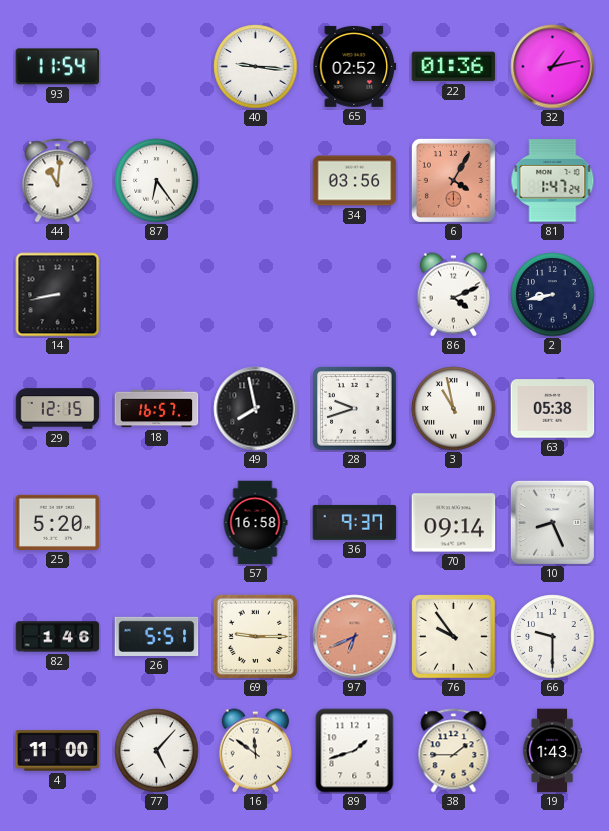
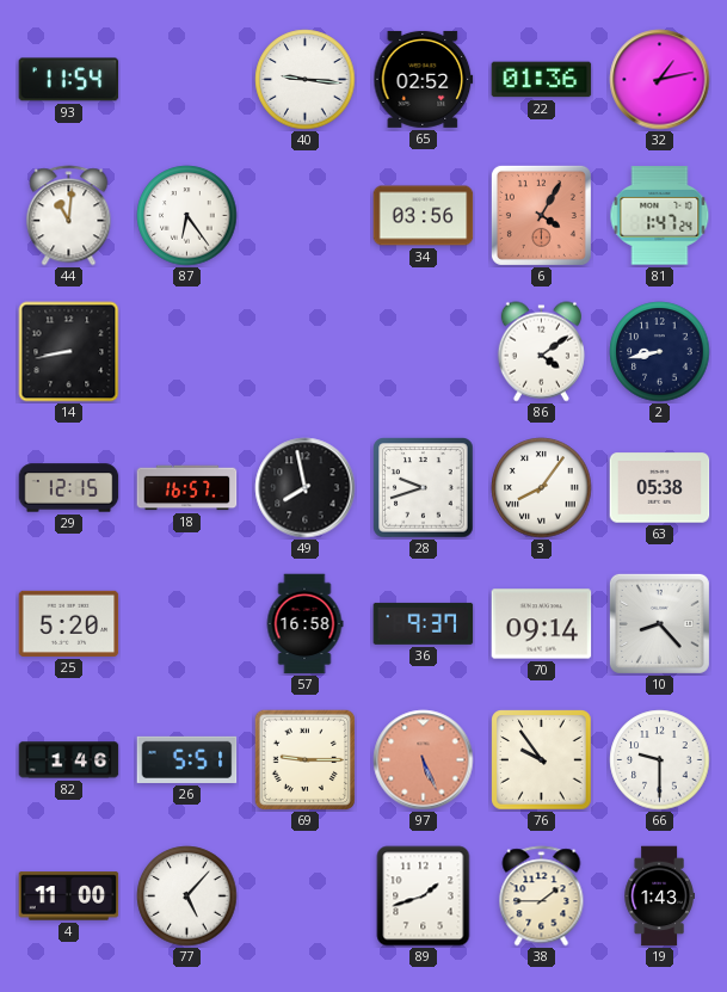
86: 4:11 -> 4:09 (541, 352)
3: 10:58 -> 8:06 (542, 488)
10: 8:26 -> 8:23 (659, 623)
97: 6:41 -> 5:26 (424, 760)
16: 11:51 -> none (255, 751)
